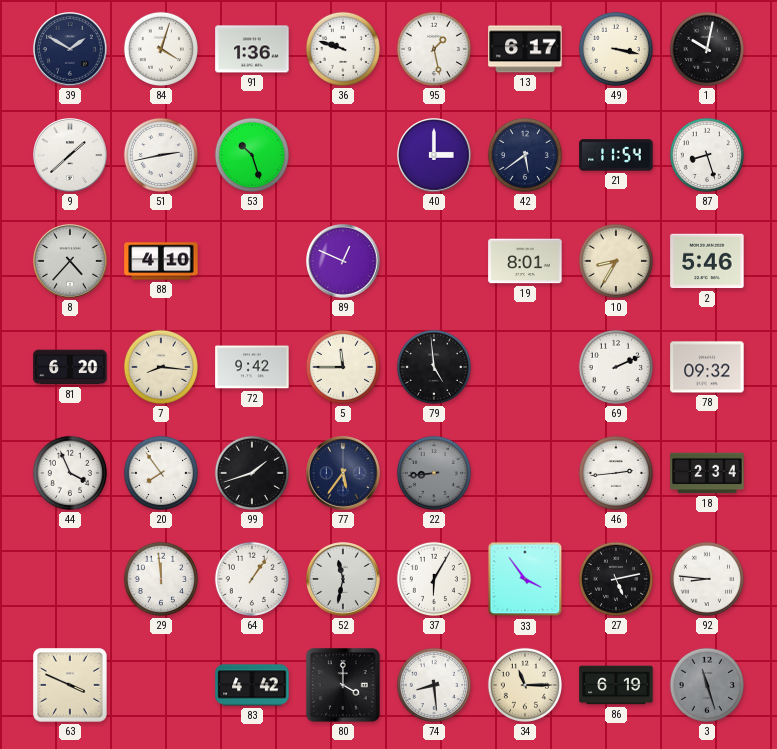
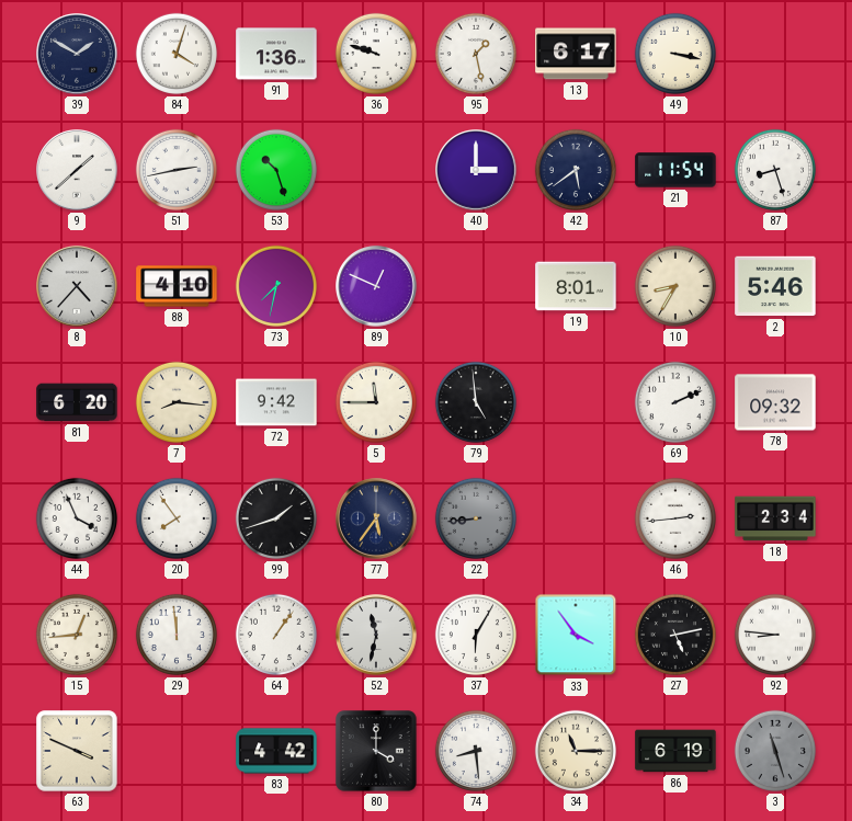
1: 10:02 -> none (707, 49)
73: none -> 7:32 (276, 286)
15: none -> 12:44 (77, 635)
